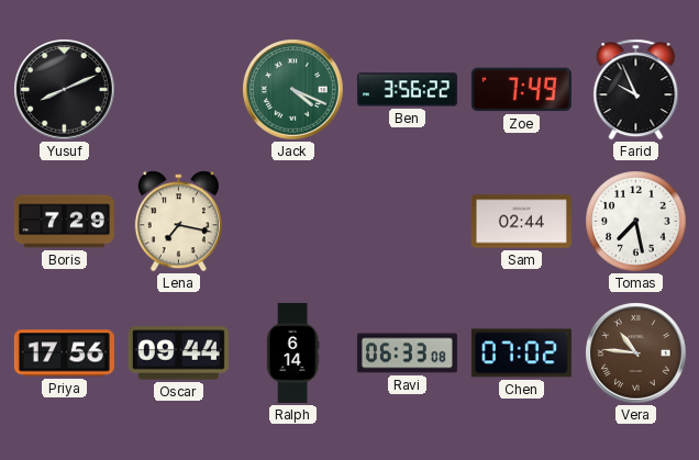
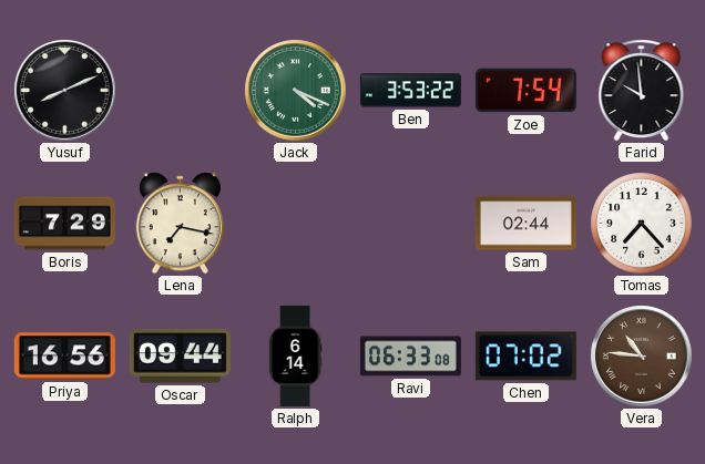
Ben: 3:56 -> 3:53 (410, 91)
Zoe: 7:49 -> 7:54 (525, 91)
Farid: 9:56 -> 9:59 (642, 91)
Tomas: 7:28 -> 7:23 (642, 224)
Priya: 17:56 -> 16:56 (64, 357)
